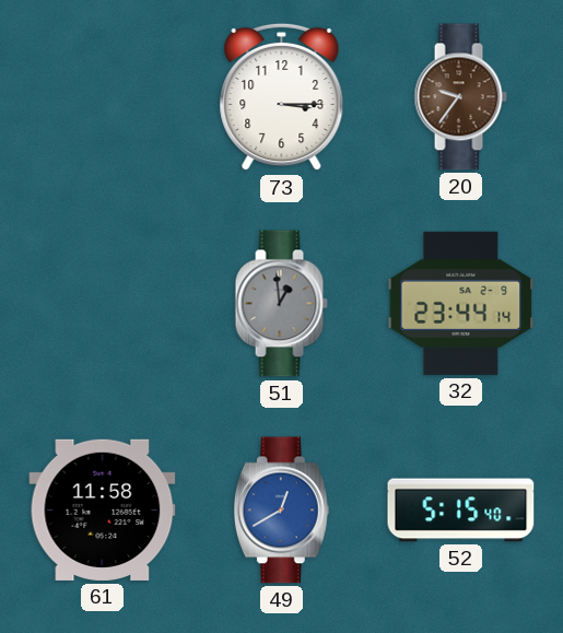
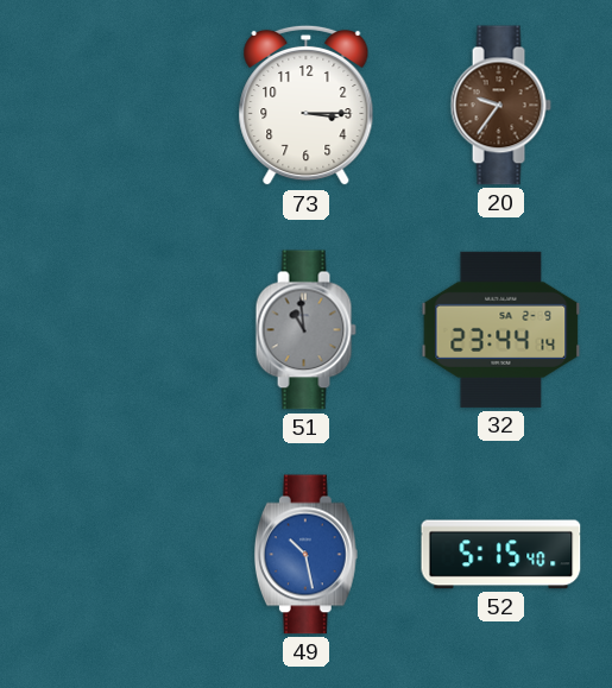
51: 12:59 -> 10:59 (305, 330)
61: 11:58 -> none (103, 509)
49: 12:40 -> 10:28 (305, 555)
